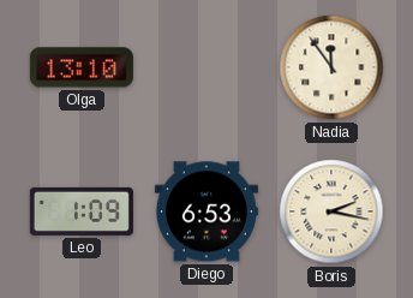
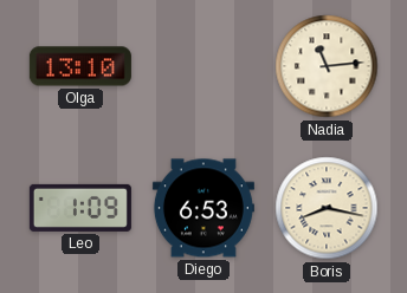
Nadia: 11:54 -> 11:14 (327, 66)
Boris: 2:17 -> 8:17 (327, 208)
